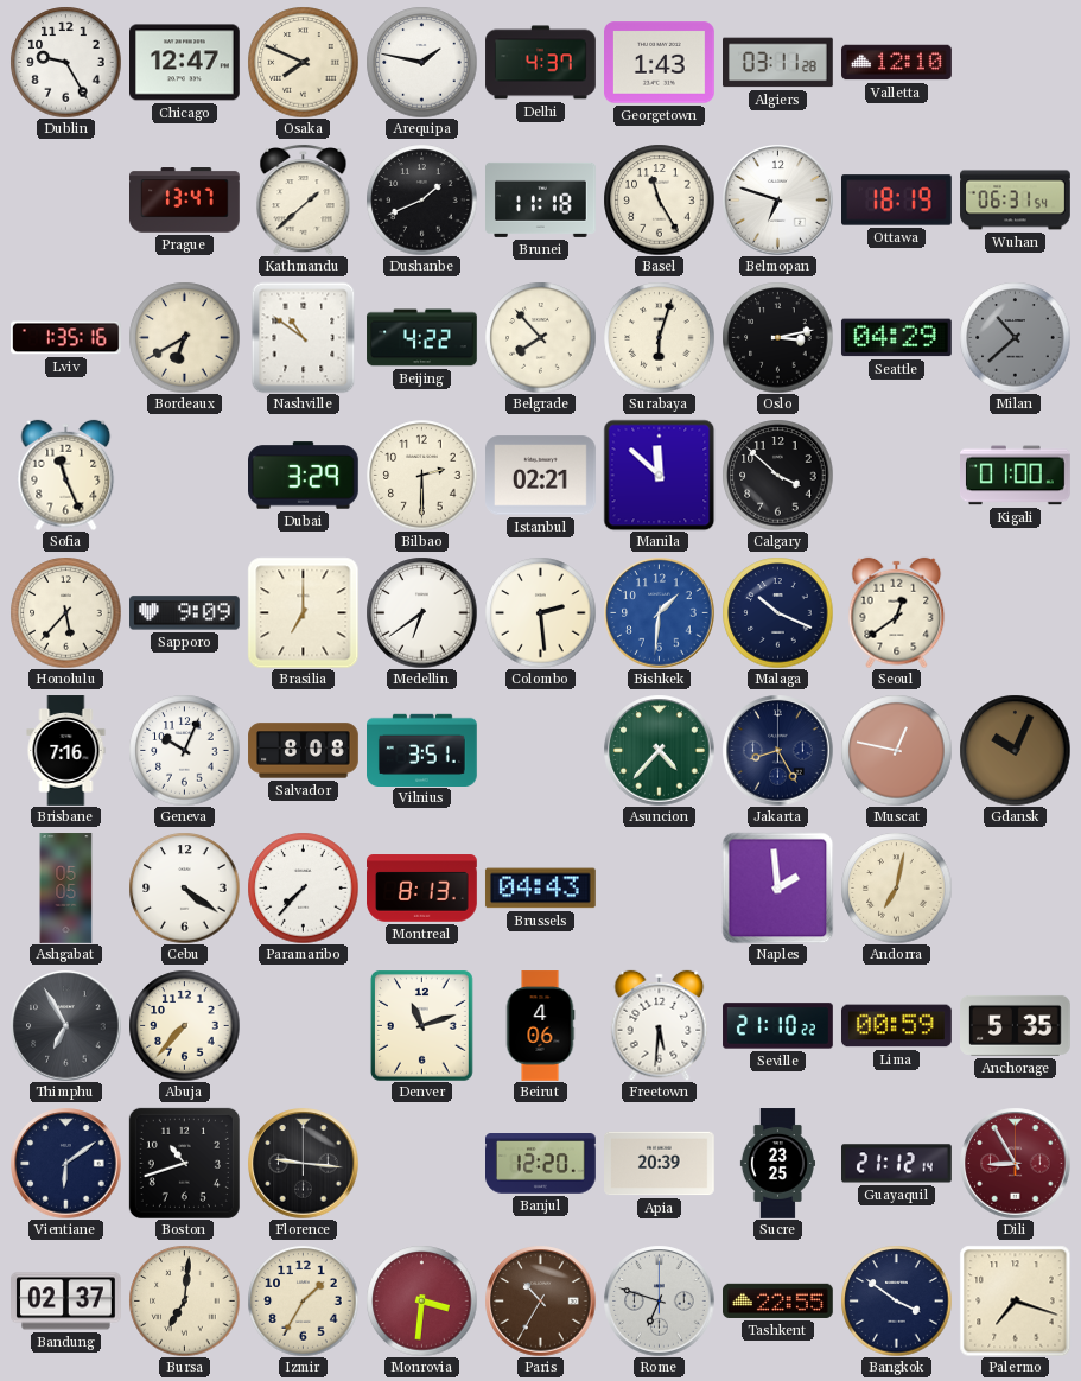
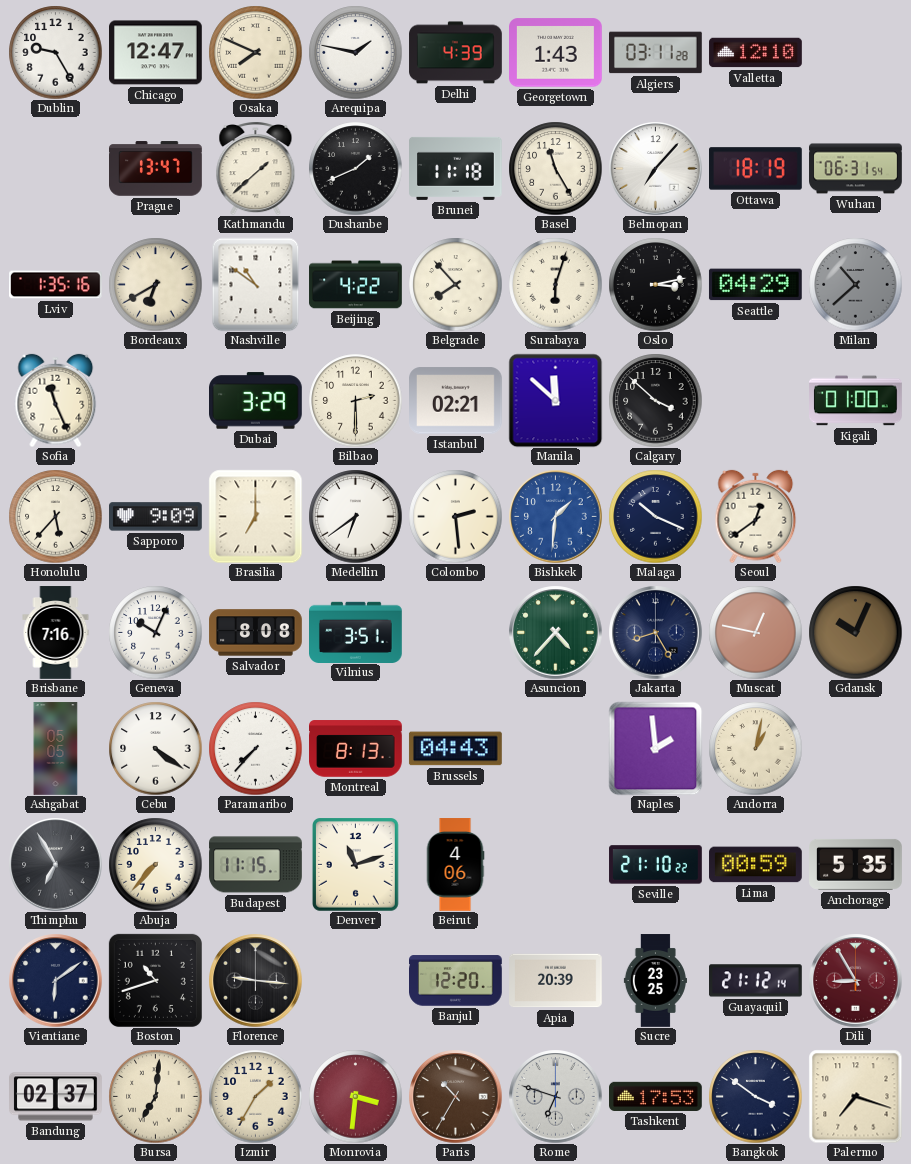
Delhi: 4:37 -> 4:39 (456, 53)
Belmopan: 6:48 -> 7:07 (655, 168)
Andorra: 7:02 -> 1:02 (755, 748)
Budapest: none -> 11:15 (256, 865)
Freetown: 5:31 -> none (660, 1025)
Tashkent: 22:55 -> 17:53 (656, 1096)
